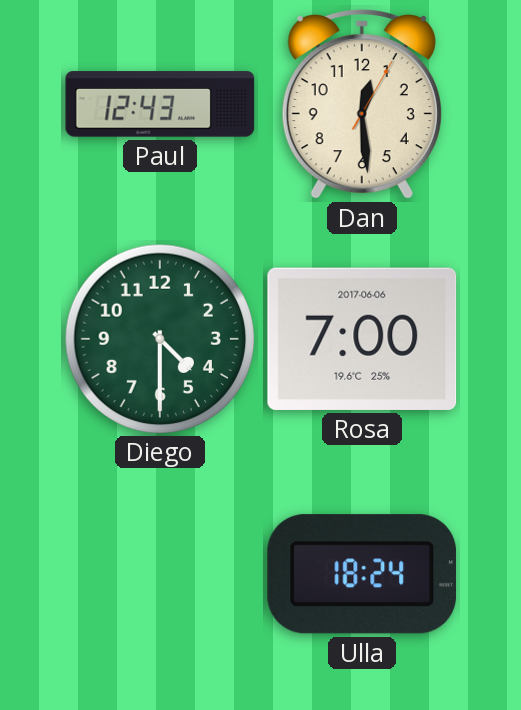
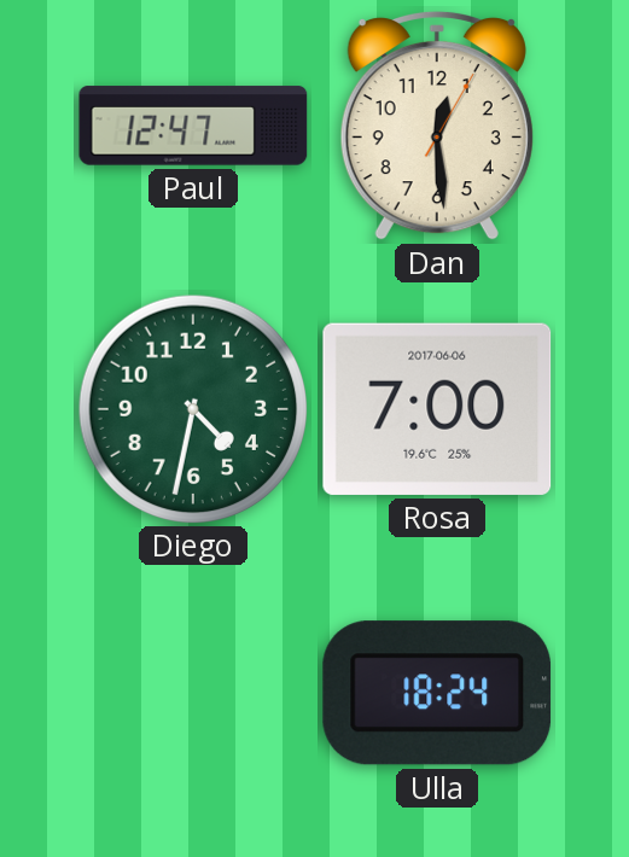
Paul: 12:43 -> 12:47 (193, 126)
Diego: 4:30 -> 4:32 (192, 408)
